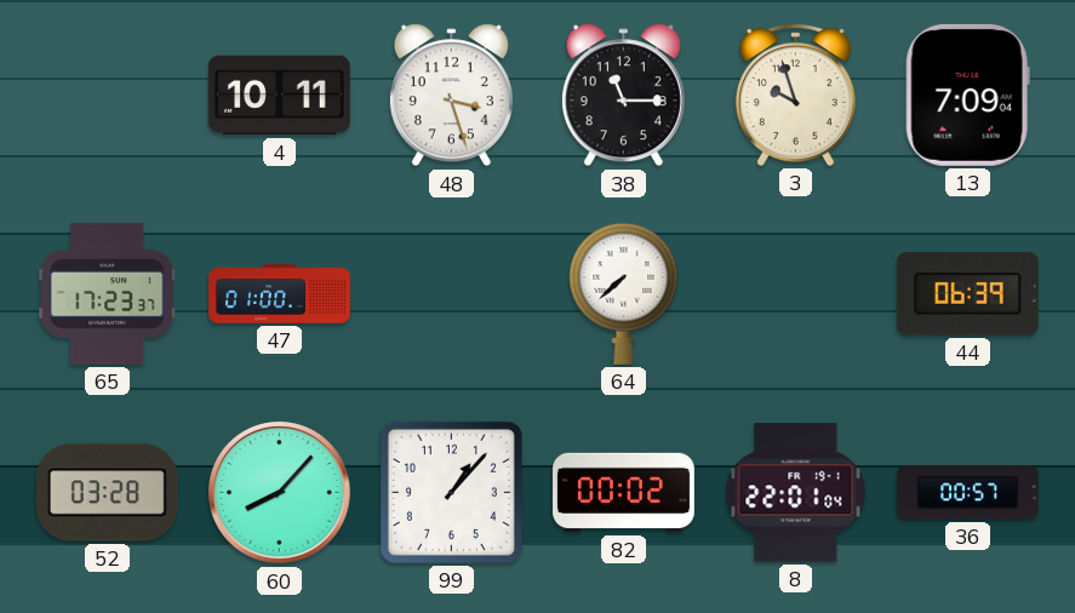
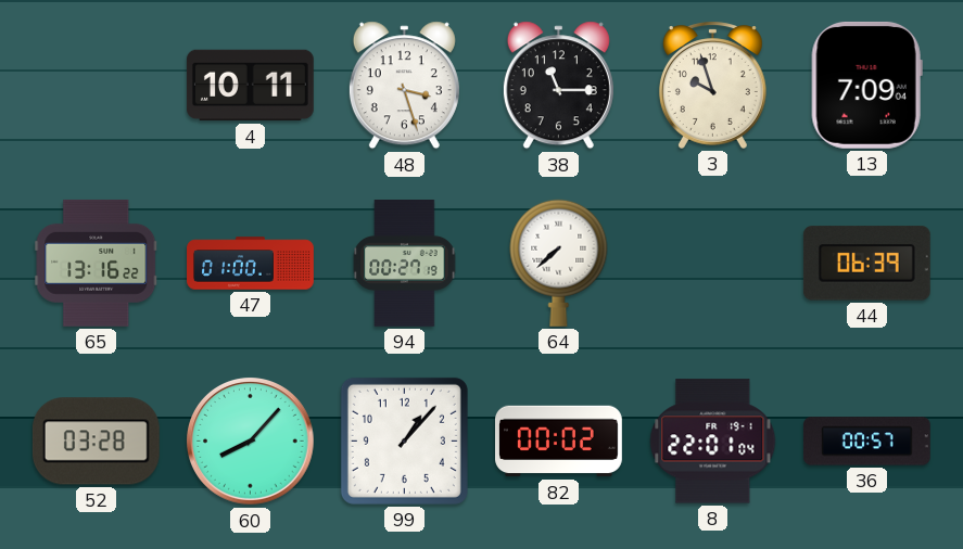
65: 17:23 -> 13:16 (97, 263)
94: none -> 00:27 (405, 264)
